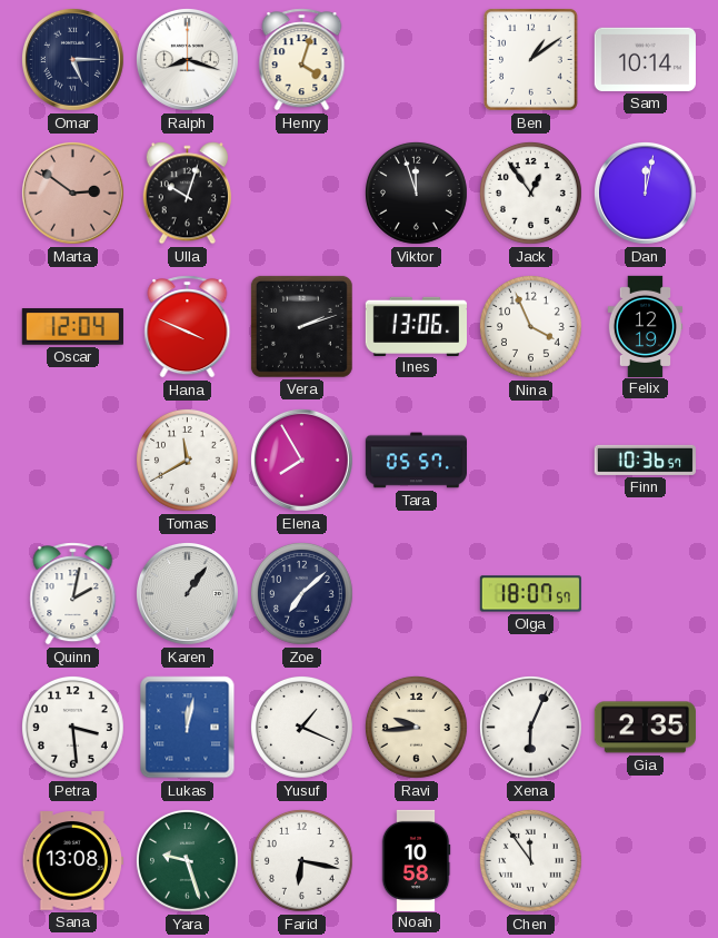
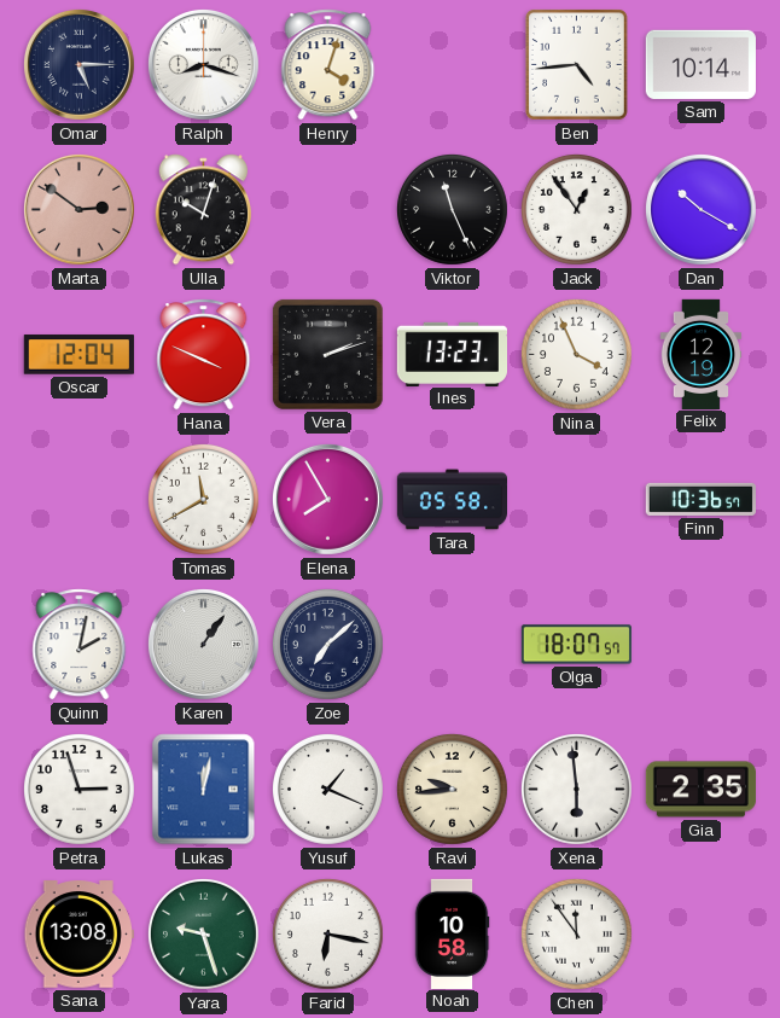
Ben: 1:09 -> 4:44 (577, 65)
Viktor: 11:57 -> 11:26 (453, 210)
Dan: 12:02 -> 10:20 (700, 209)
Ines: 13:06 -> 13:23 (452, 354)
Tara: 05:57 -> 05:58 (452, 500)
Petra: 3:29 -> 2:57 (80, 790)
Xena: 6:04 -> 5:59 (577, 790)
